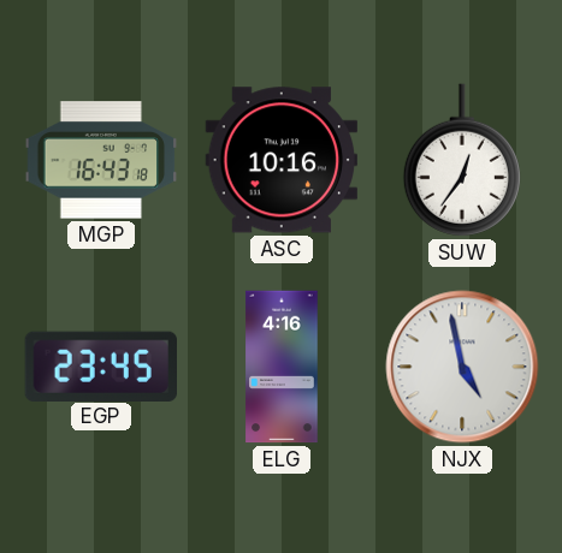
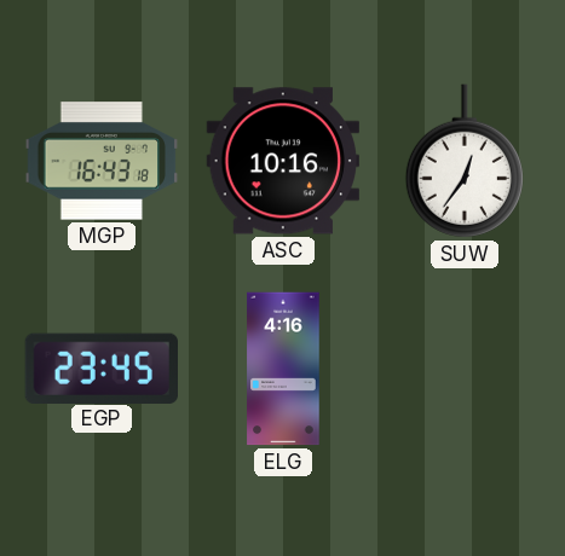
NJX: 4:58 -> none (462, 367)
